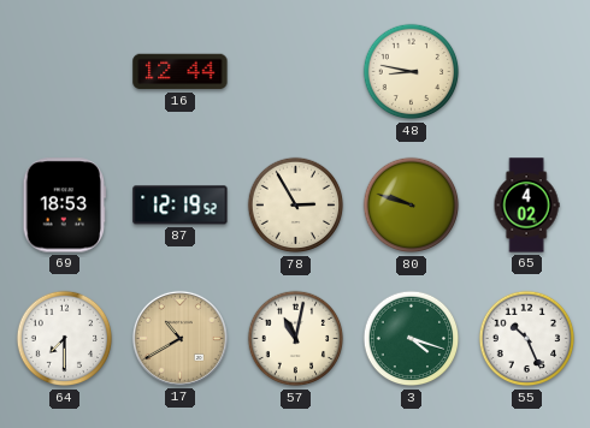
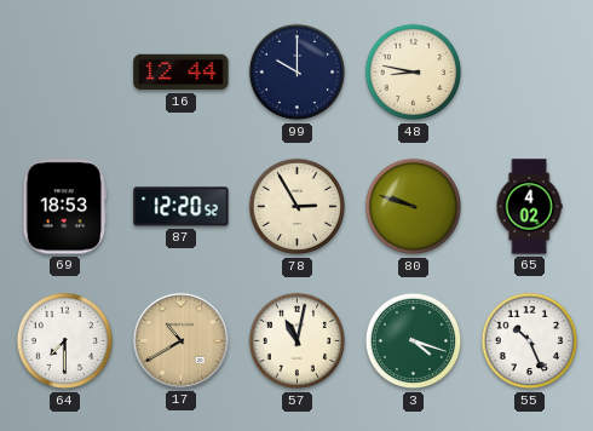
99: none -> 10:00 (298, 73)
87: 12:19 -> 12:20 (182, 207)
